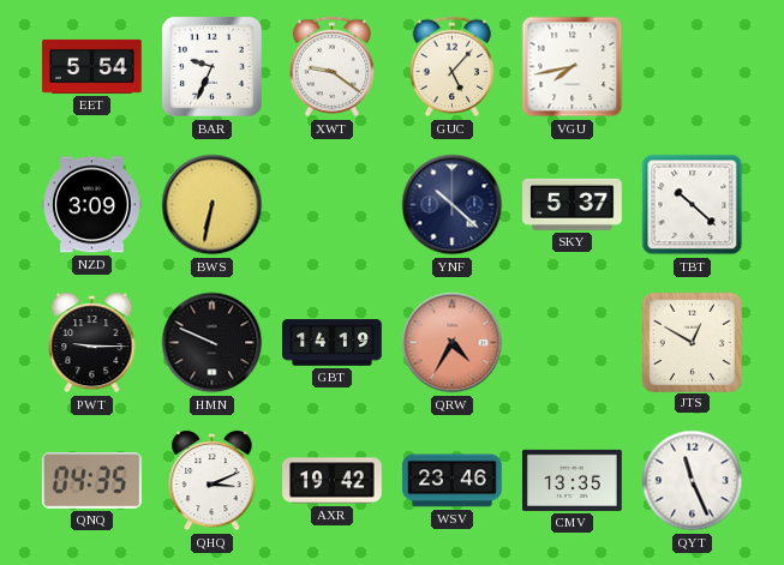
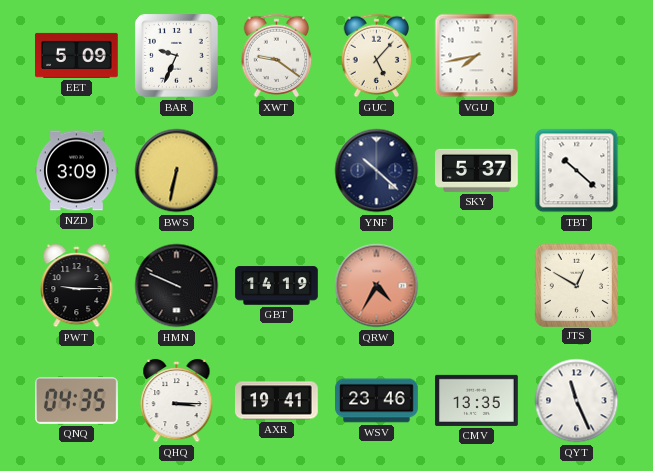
EET: 5:54 -> 5:09 (77, 55)
QHQ: 3:11 -> 3:15 (177, 401)
AXR: 19:42 -> 19:41 (277, 401)
